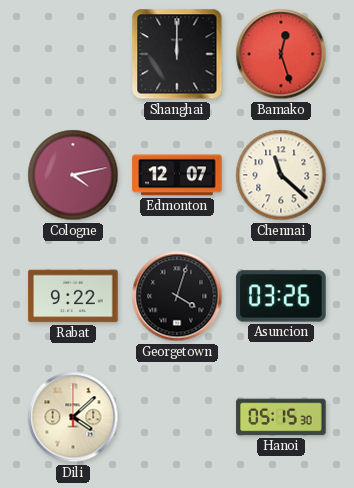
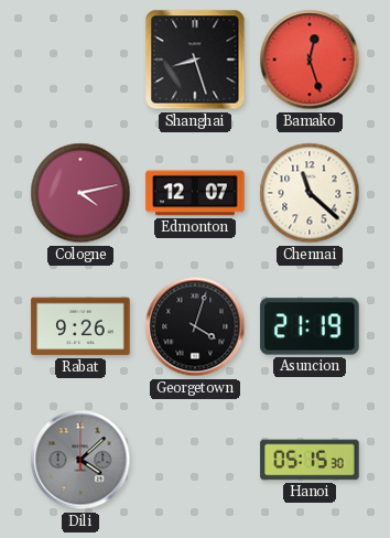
Shanghai: 12:00 -> 8:27 (195, 60)
Rabat: 9:22 -> 9:26 (80, 326)
Asuncion: 03:26 -> 21:19 (310, 326)
Dili dial: cream -> grey (80, 460)
